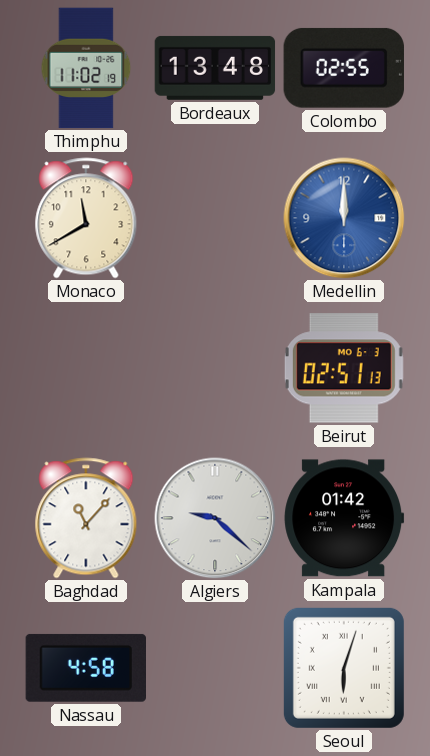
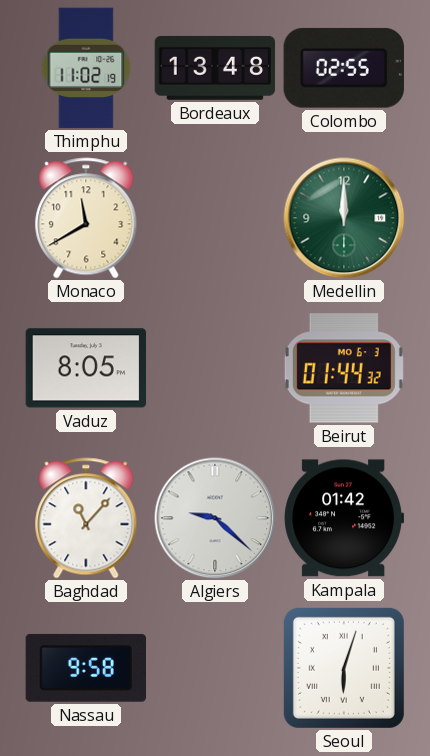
Medellin dial: blue -> green (344, 218)
Vaduz: none -> 8:05 (86, 368)
Beirut: 02:51 -> 01:44 (344, 368)
Nassau: 4:58 -> 9:58 (85, 668)
